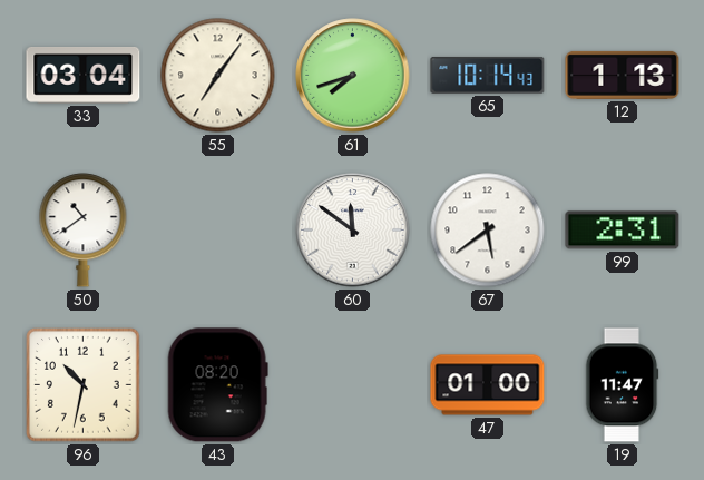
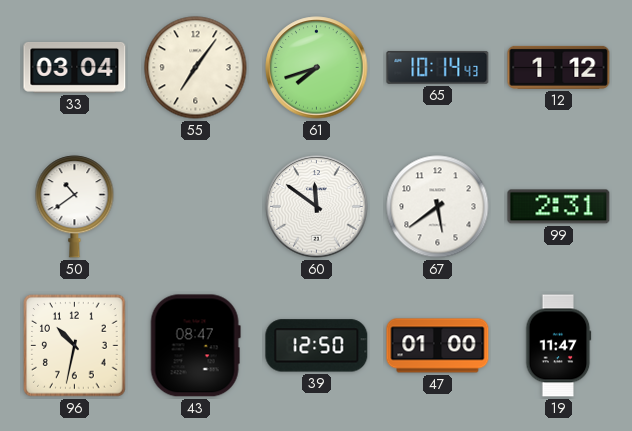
12: 1:13 -> 1:12 (559, 67)
43: 08:20 -> 08:47 (195, 346)
39: none -> 12:50 (317, 346)
